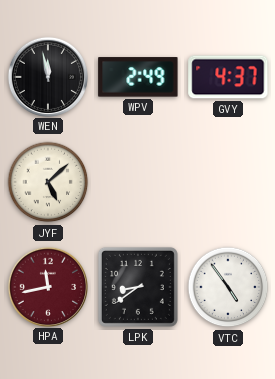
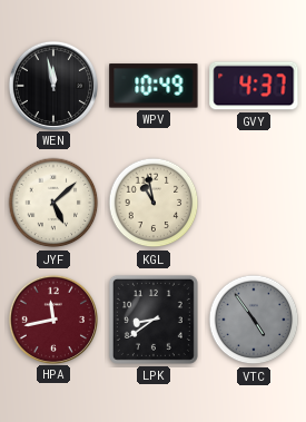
WPV: 2:49 -> 10:49 (154, 86)
KGL: none -> 10:58 (154, 203)
VTC dial: white -> grey (254, 320)
